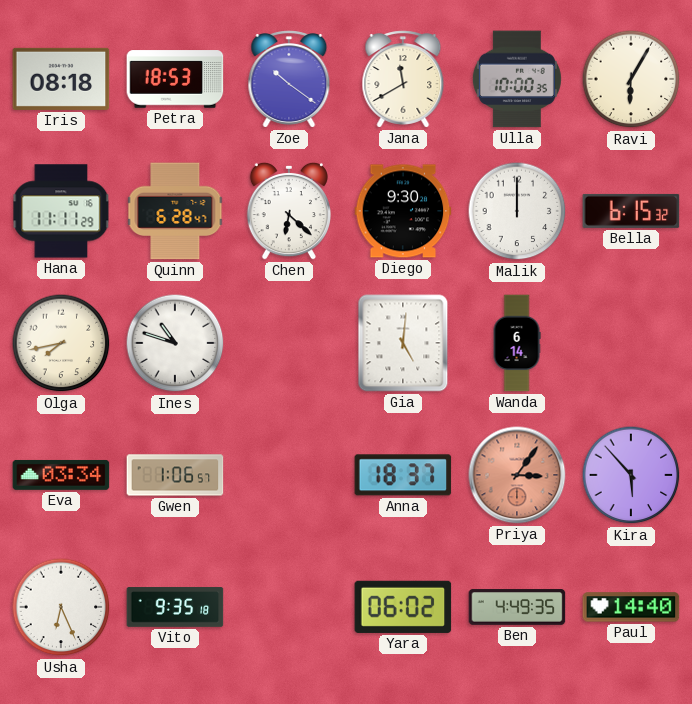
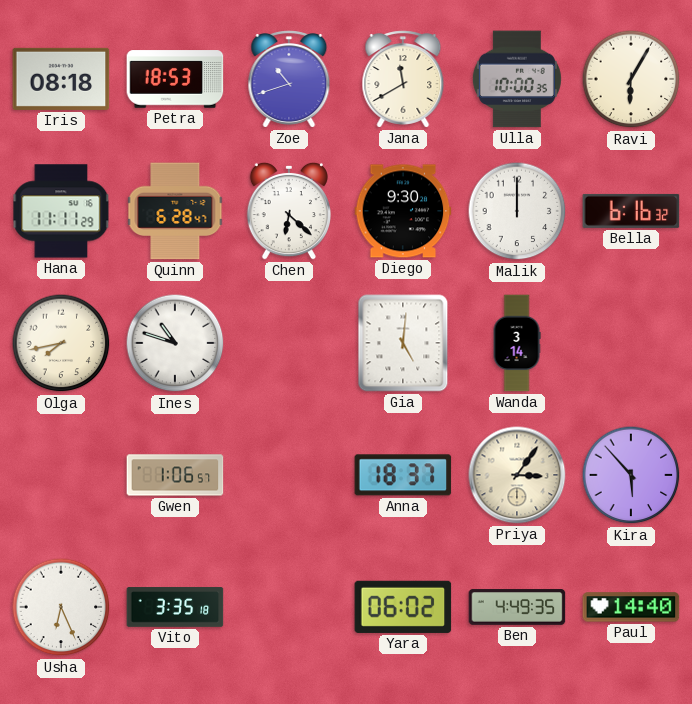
Zoe: 10:21 -> 10:42 (289, 79)
Bella: 6:15 -> 6:16 (631, 211)
Wanda: 6:14 -> 3:14 (517, 343)
Eva: 03:34 -> none (61, 475)
Priya dial: salmon -> cream (517, 475)
Vito: 9:35 -> 3:35 (175, 607)
